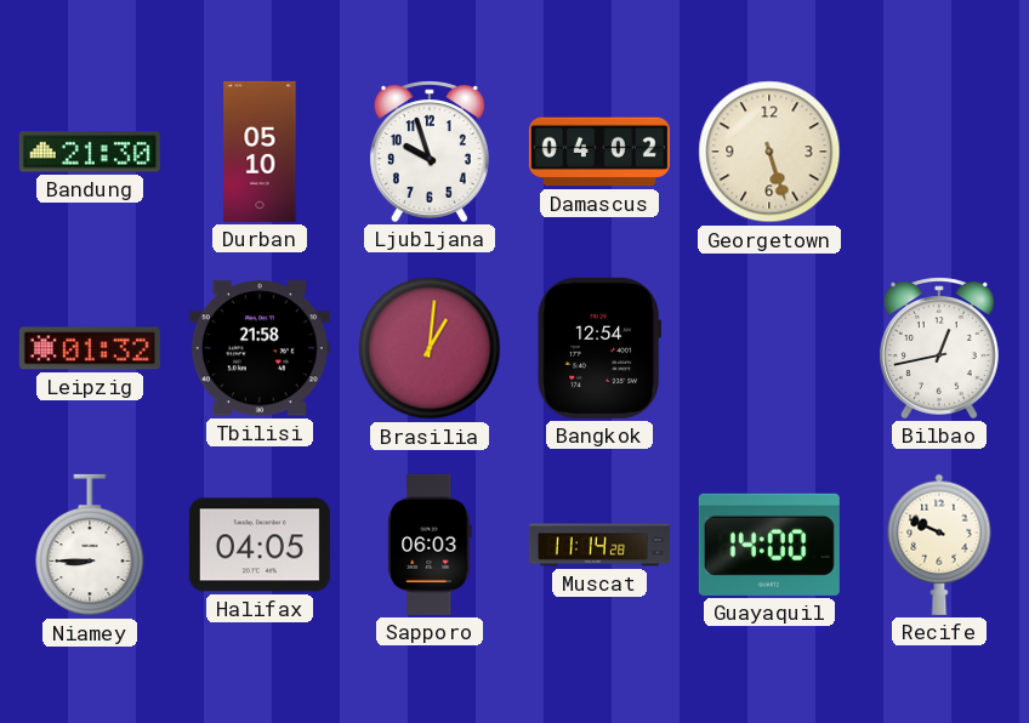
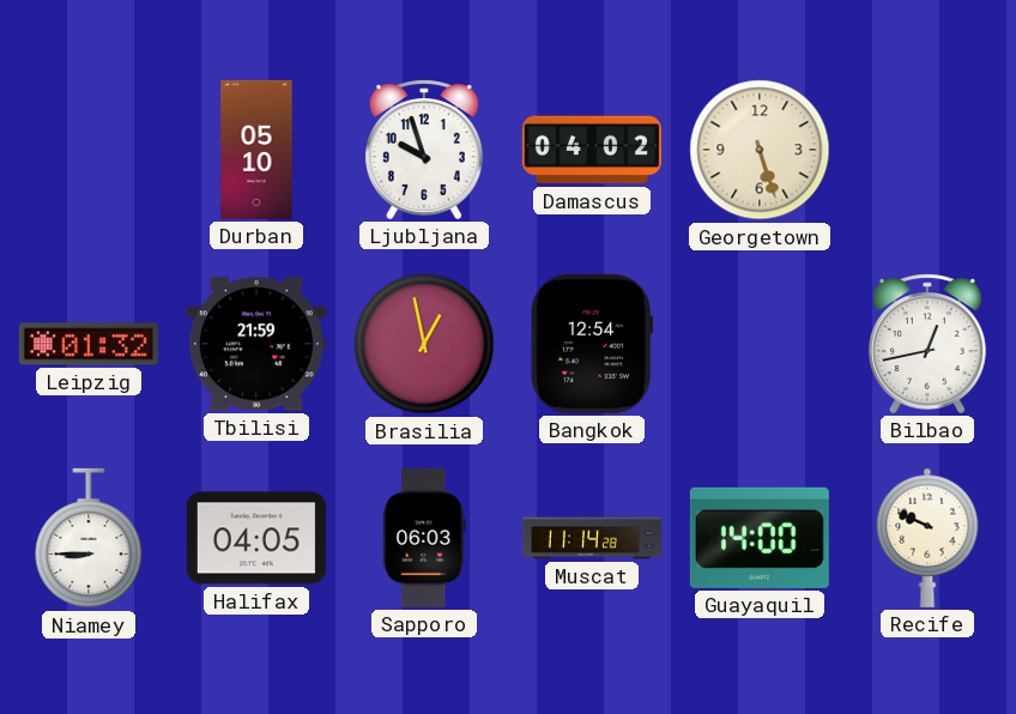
Bandung: 21:30 -> none (90, 152)
Tbilisi: 21:58 -> 21:59 (256, 344)
Brasilia: 1:01 -> 12:58 (424, 344)
